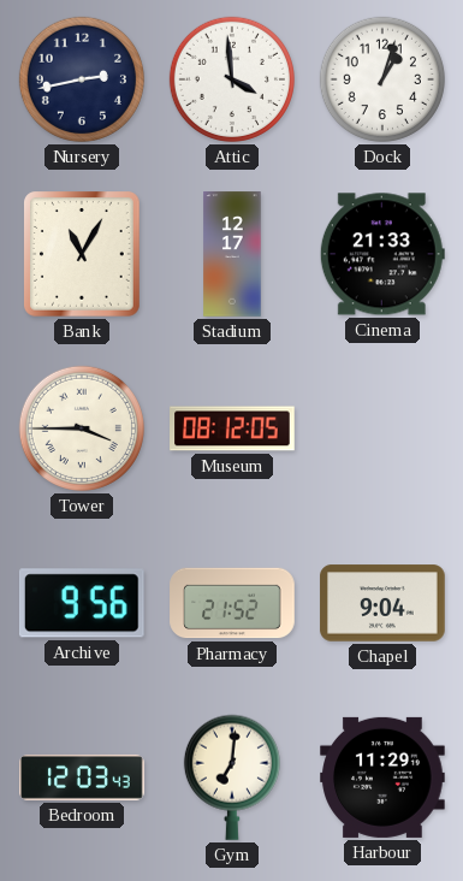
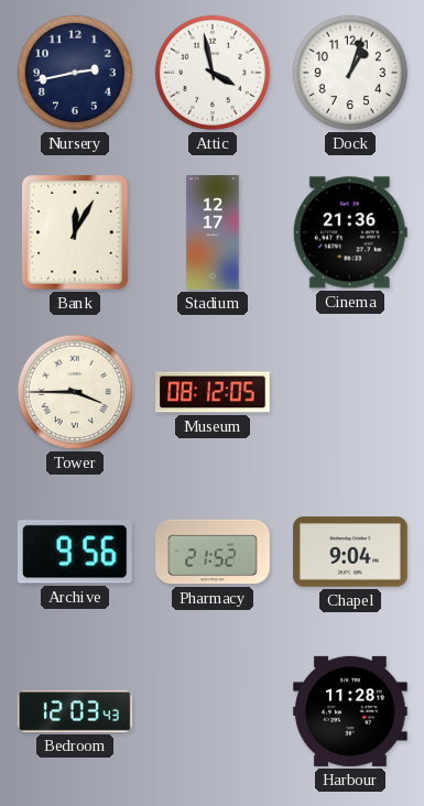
Attic: 3:59 -> 3:58 (213, 73)
Bank: 11:05 -> 12:05 (76, 232)
Cinema: 21:33 -> 21:36 (350, 232)
Gym: 7:01 -> none (232, 777)
Harbour: 11:29 -> 11:28 (350, 711)
